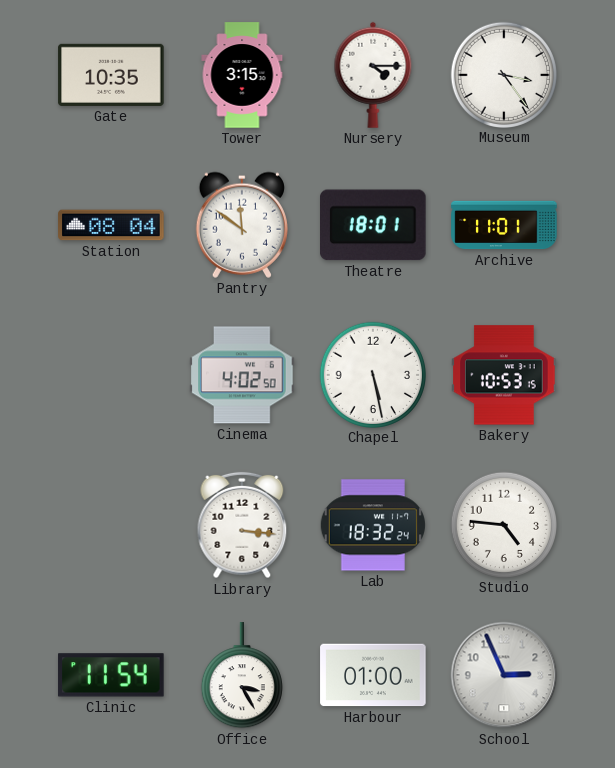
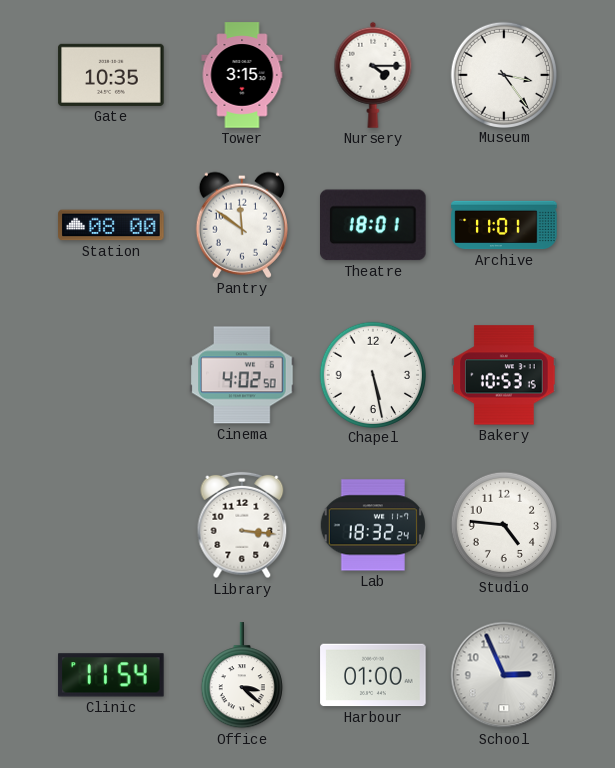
Station: 08:04 -> 08:00 (111, 225)
Office: 3:25 -> 3:22 (242, 676)
